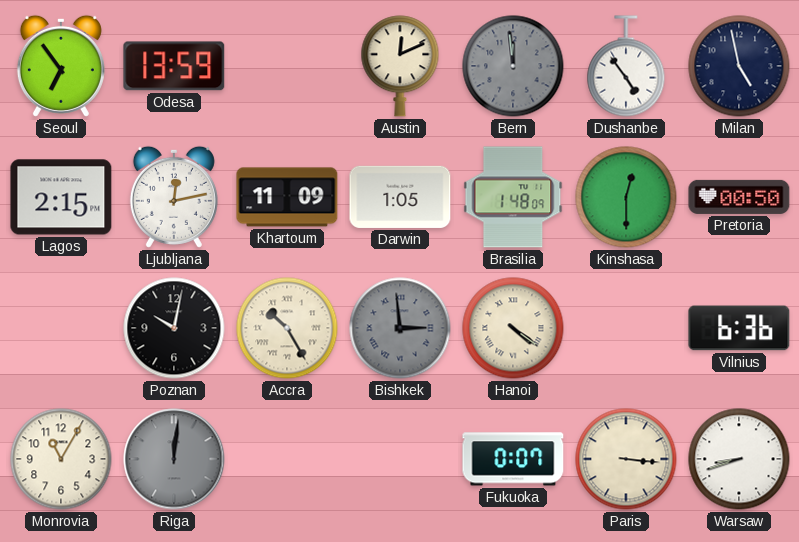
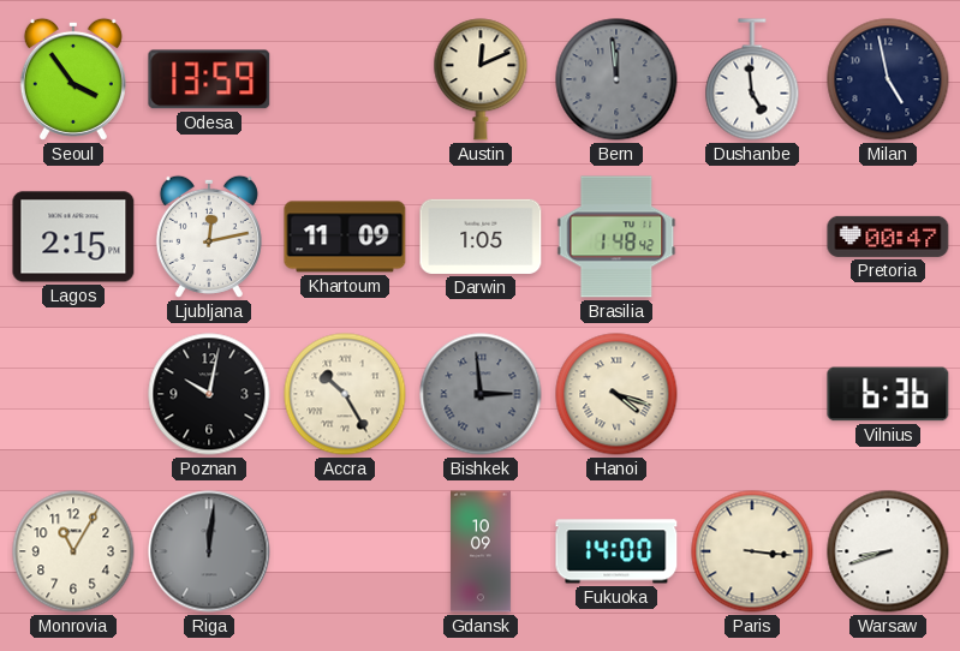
Seoul: 6:54 -> 3:54 (73, 79)
Dushanbe: 4:54 -> 4:59 (752, 79)
Brasilia: 1:48:09 -> 1:48:42 (616, 237)
Kinshasa: 12:30 -> none (626, 197)
Pretoria: 00:50 -> 00:47 (888, 237)
Hanoi: 4:21 -> 4:18 (616, 394)
Gdansk: none -> 10:09 (481, 551)
Fukuoka: 0:07 -> 14:00 (616, 551)
